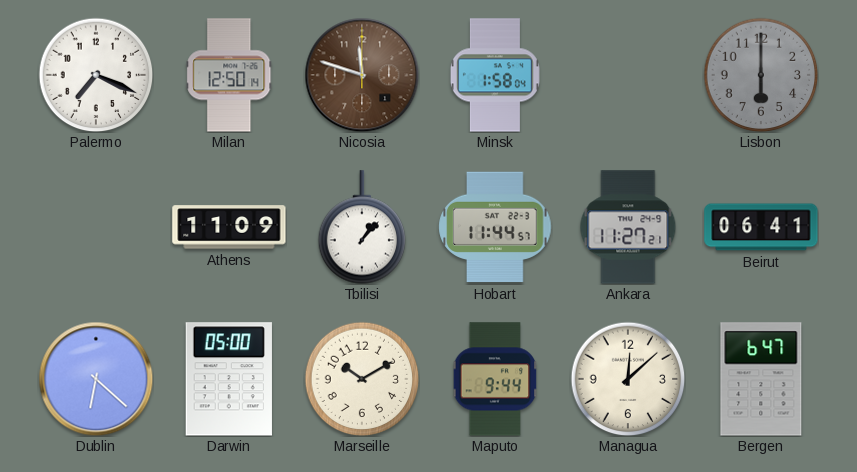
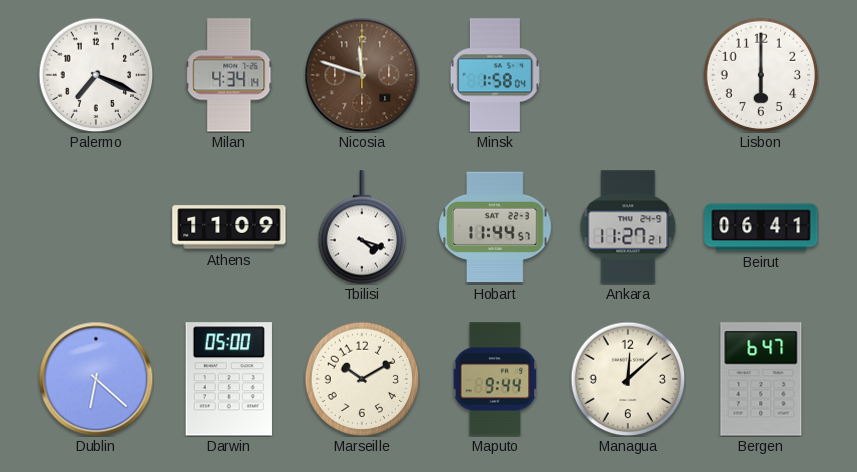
Milan: 12:50 -> 4:34 (229, 75)
Lisbon dial: grey -> white (761, 75)
Tbilisi: 1:07 -> 4:18 (362, 227)
